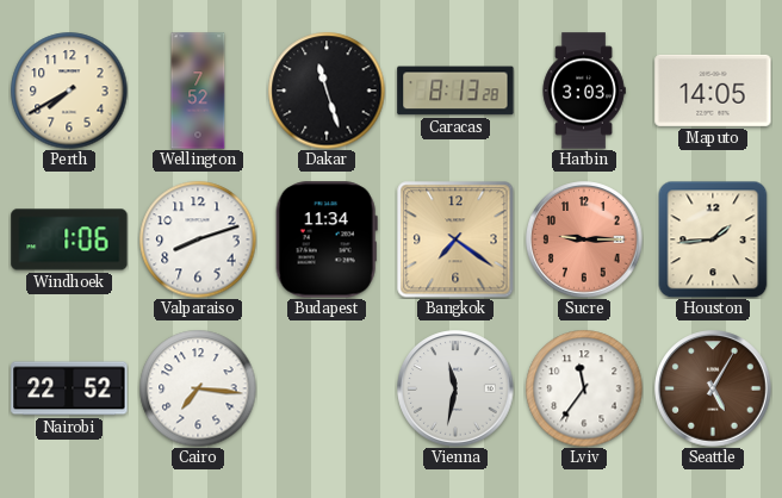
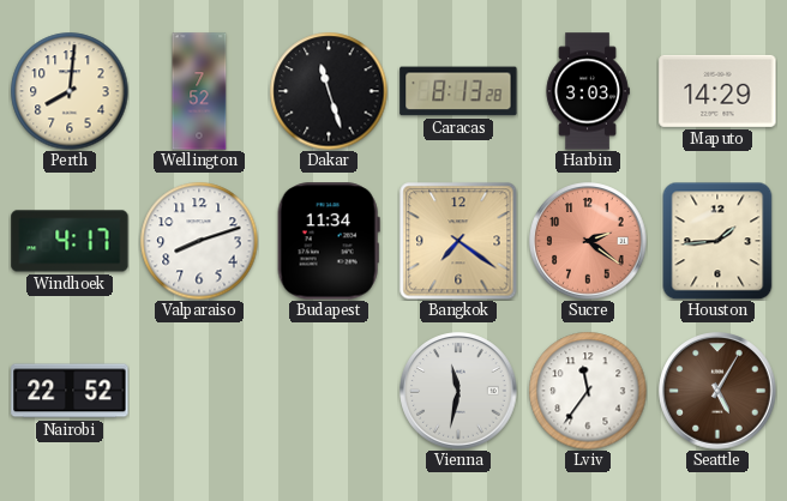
Perth: 7:40 -> 8:01 (70, 91)
Maputo: 14:05 -> 14:29 (717, 91)
Windhoek: 1:06 -> 4:17 (70, 241)
Sucre: 9:15 -> 2:21 (588, 241)
Cairo: 7:16 -> none (198, 388)
